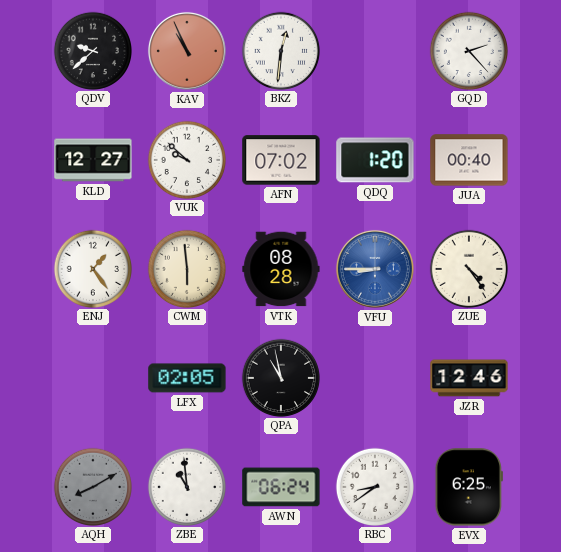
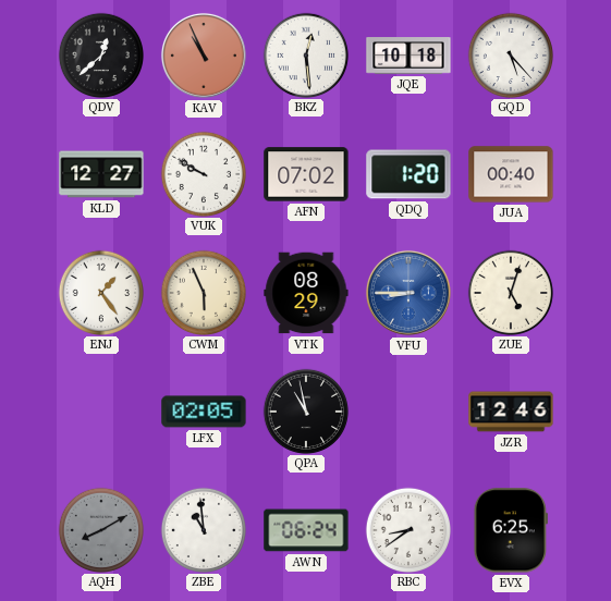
QDV: 9:38 -> 12:38 (100, 54)
BKZ: 12:31 -> 12:29 (305, 54)
JQE: none -> 10:18 (408, 56)
GQD: 2:23 -> 5:23 (510, 54)
VUK: 9:52 -> 9:50 (203, 173)
CWM: 5:59 -> 5:56 (203, 292)
VTK: 08:28 -> 08:29 (306, 293)
ZUE: 4:24 -> 5:03 (510, 292)
